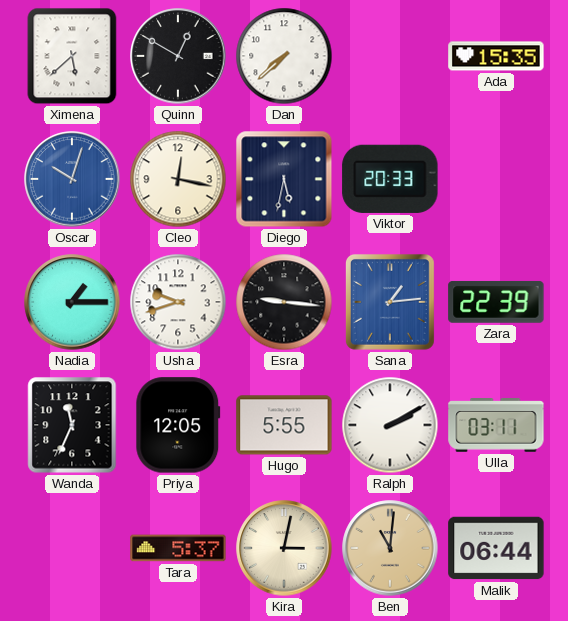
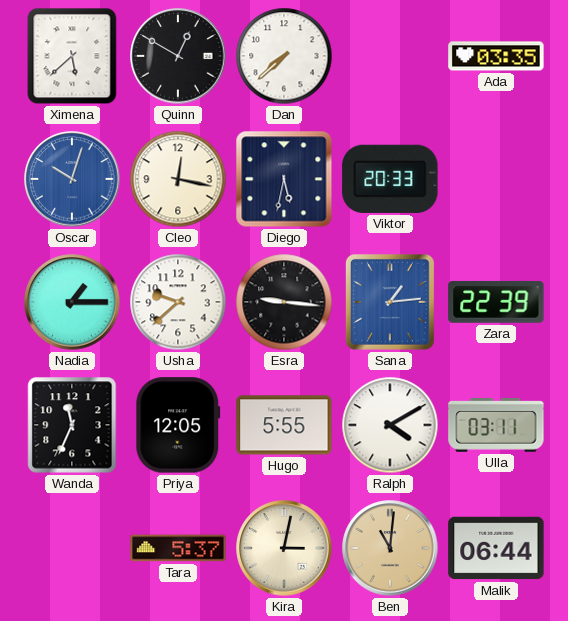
Ada: 15:35 -> 03:35 (496, 56)
Usha: 9:42 -> 9:38 (178, 302)
Ralph: 2:10 -> 4:10 (390, 425)
